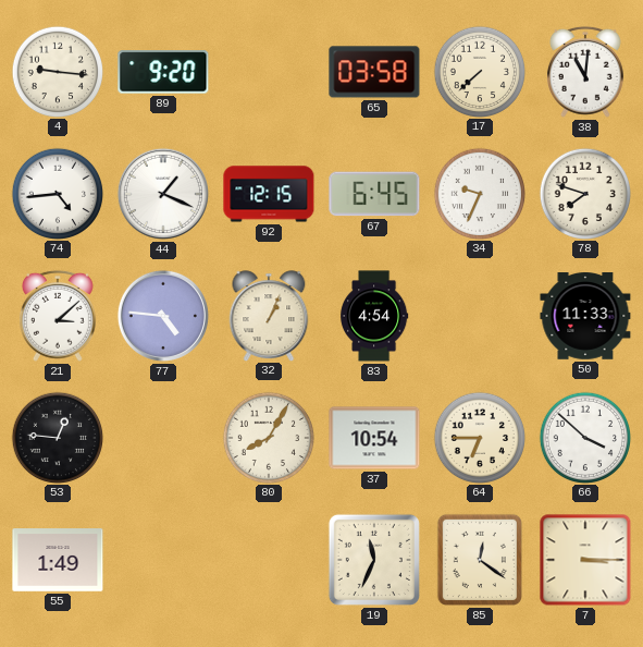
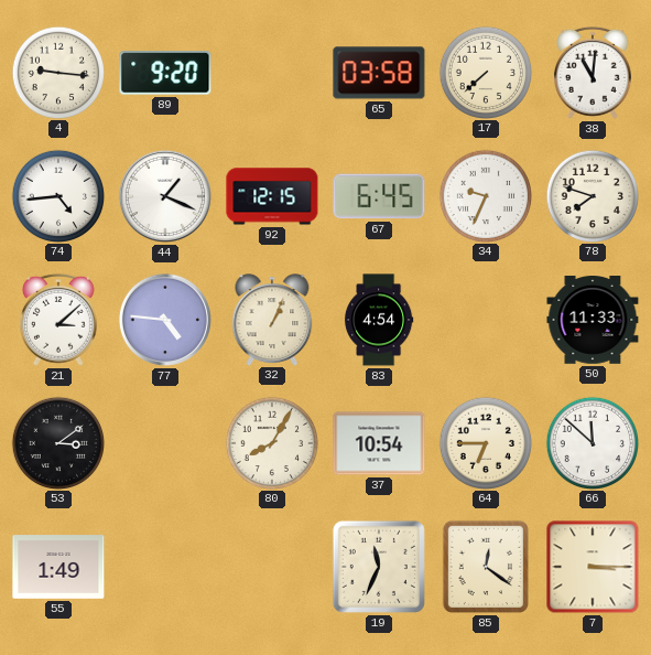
53: 12:46 -> 3:09 (57, 442)
66: 3:52 -> 11:52 (592, 442)
